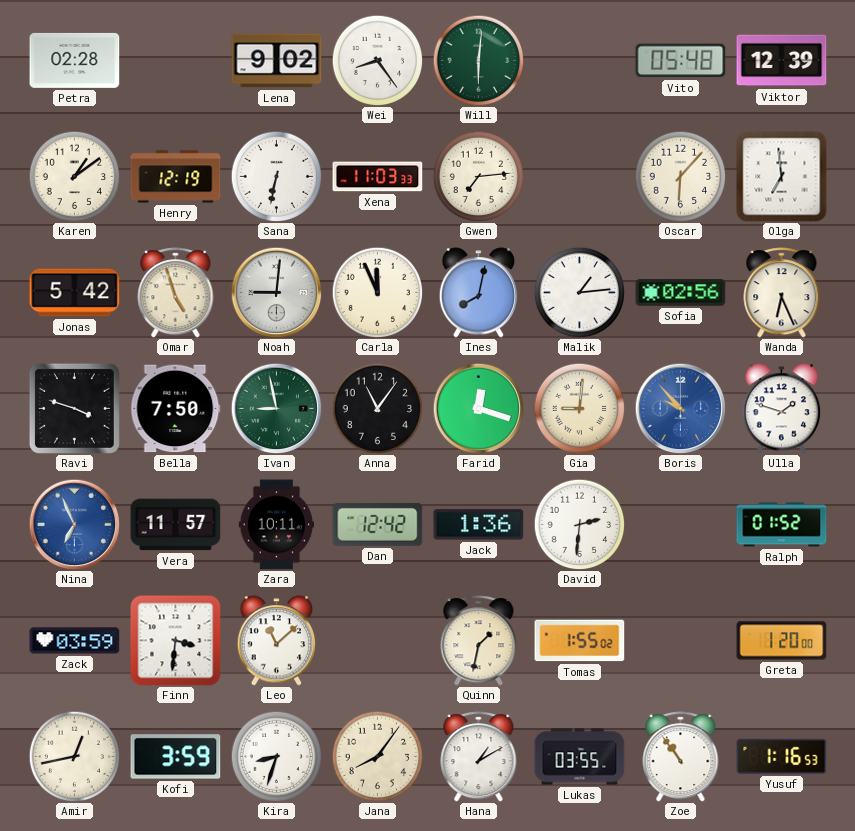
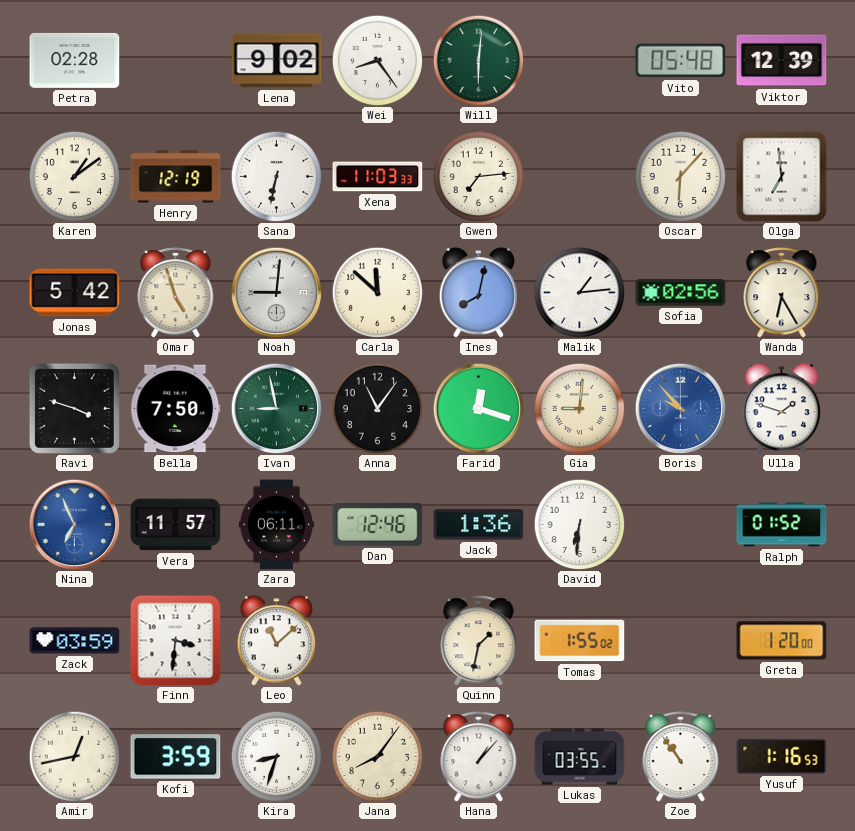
Carla: 11:56 -> 11:52 (377, 292)
Wanda: 6:26 -> 6:25 (782, 293)
Zara: 10:11 -> 06:11 (276, 525)
Dan: 12:42 -> 12:46 (378, 524)
David: 2:31 -> 6:31 (579, 524)
Hana: 1:10 -> 1:07 (479, 757)
